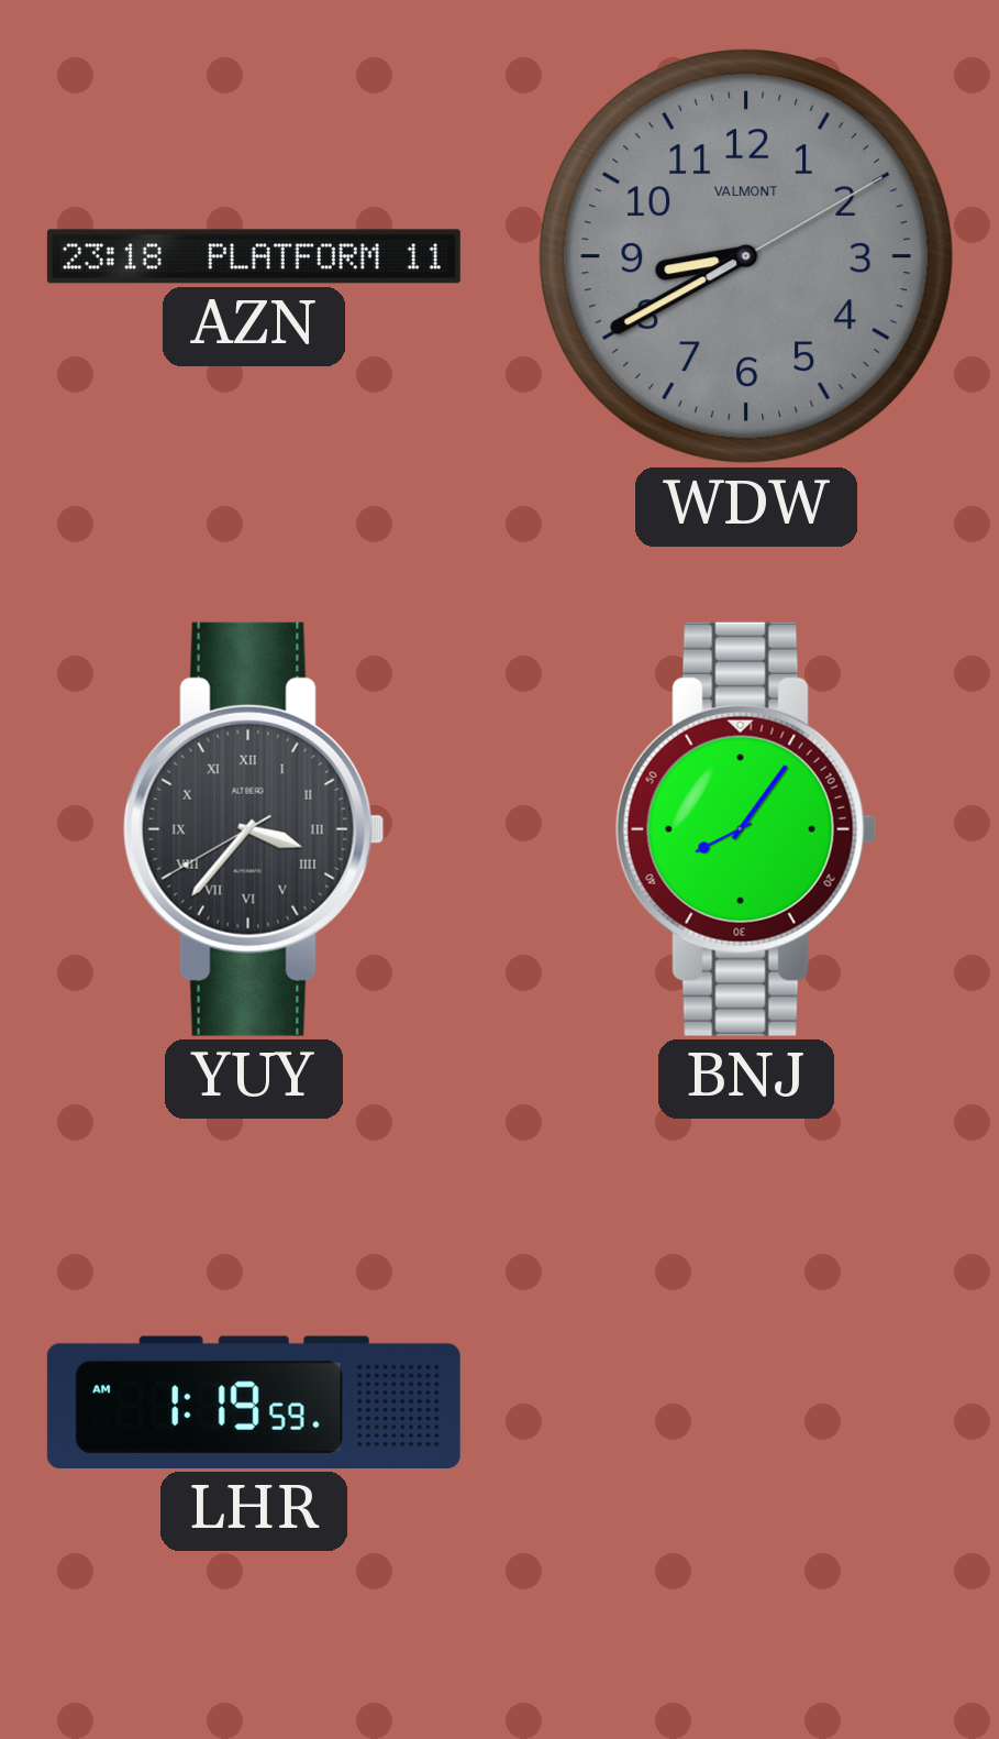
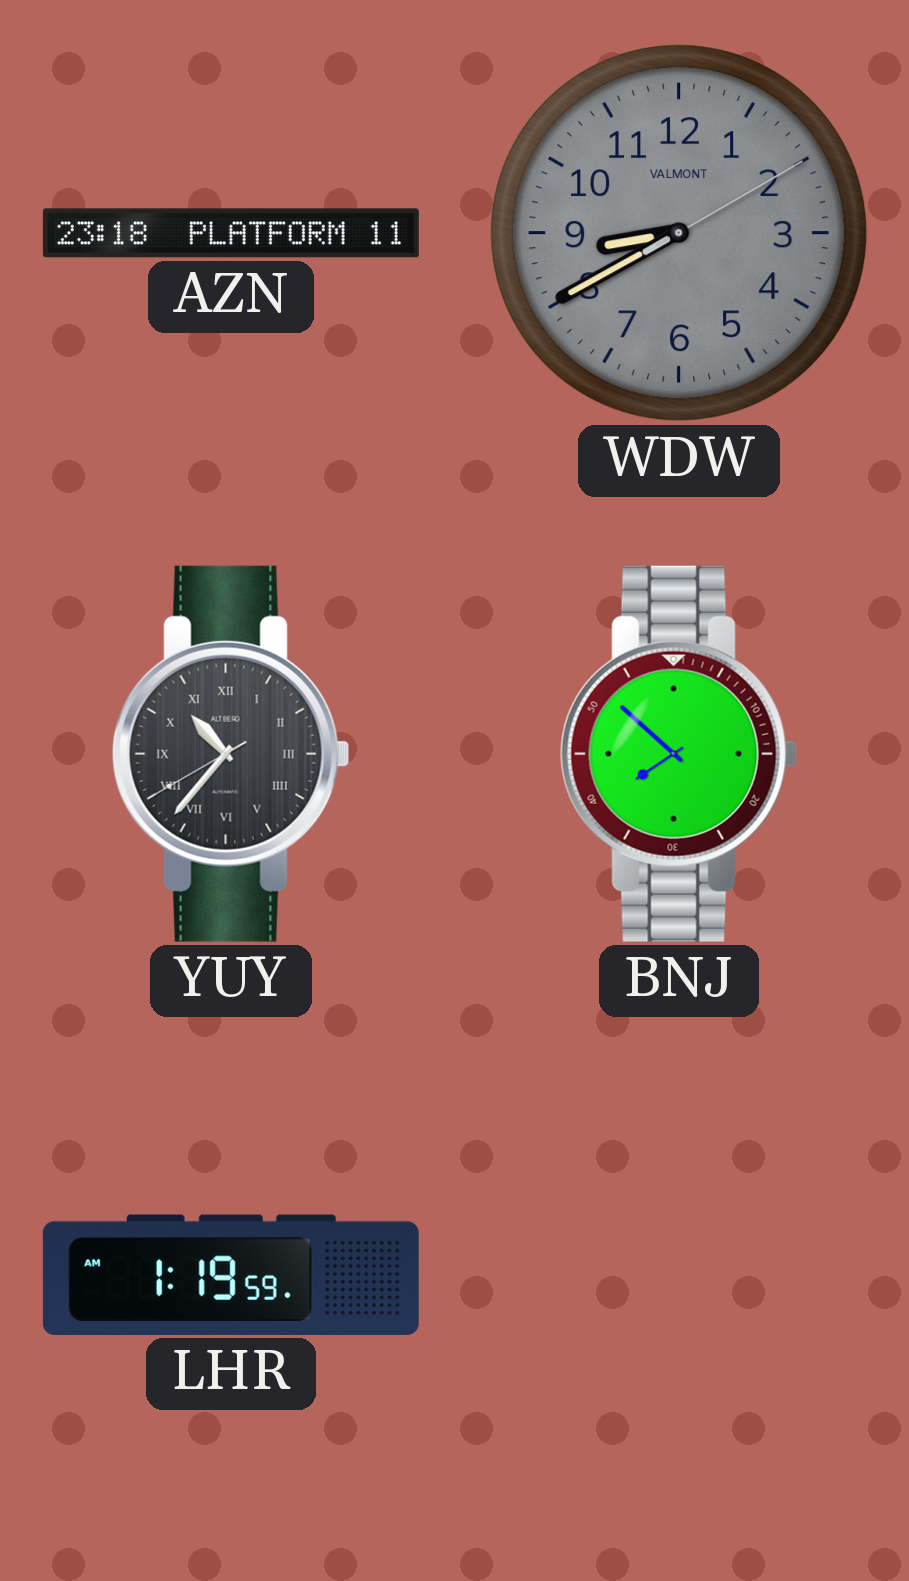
YUY: 3:36 -> 10:36 (231, 754)
BNJ: 8:06 -> 7:52 (679, 754)
